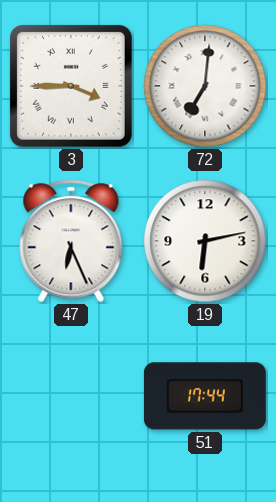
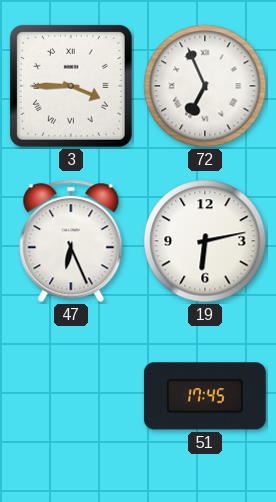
72: 7:01 -> 6:56 (205, 86)
51: 17:44 -> 17:45 (205, 396)
